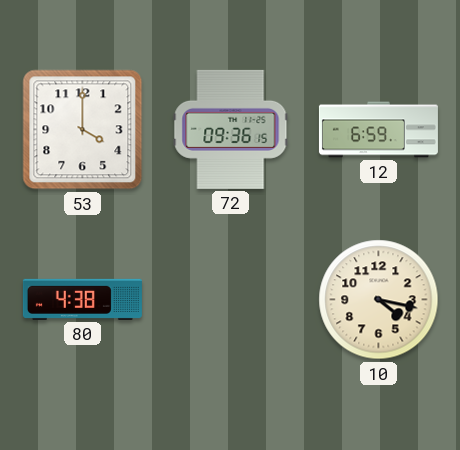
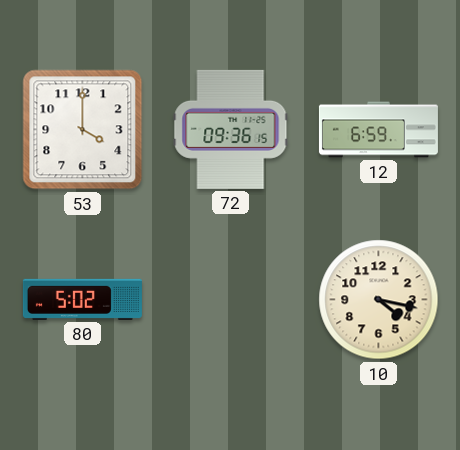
80: 4:38 -> 5:02 (82, 299)
